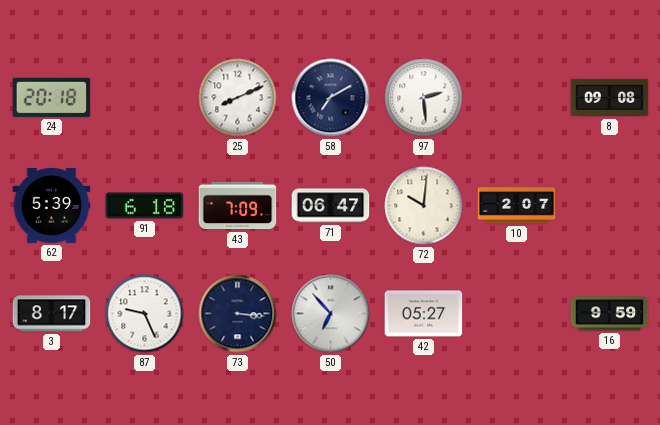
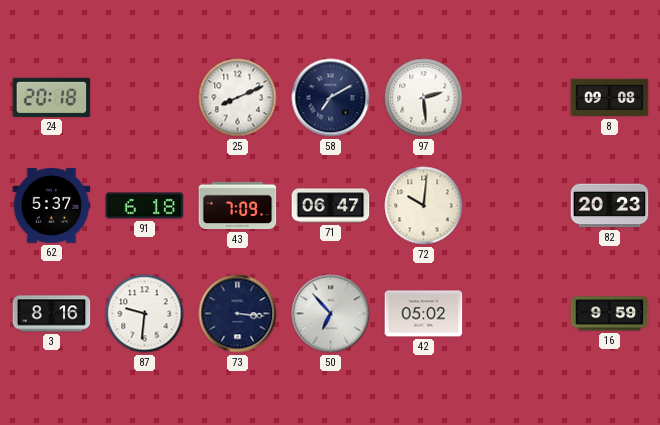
62: 5:39 -> 5:37 (52, 206)
10: 2:07 -> none (517, 206)
82: none -> 20:23 (610, 206)
3: 8:17 -> 8:16 (52, 314)
87: 9:26 -> 9:31 (145, 314)
42: 05:27 -> 05:02 (424, 314)
